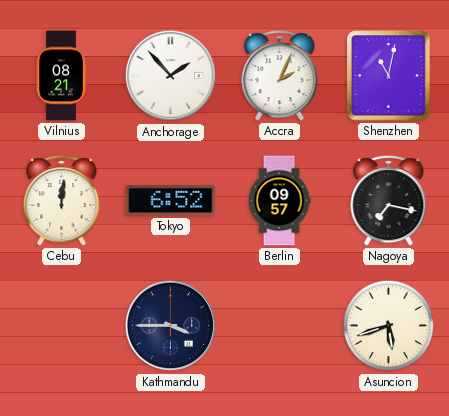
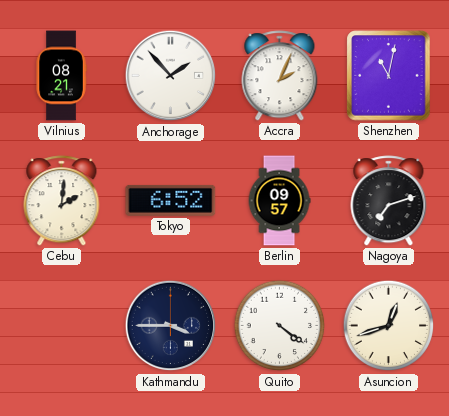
Cebu: 12:01 -> 2:01 (62, 201)
Nagoya: 7:17 -> 7:12 (389, 201)
Quito: none -> 4:21 (280, 326)
Asuncion: 5:42 -> 12:42 (389, 326)
